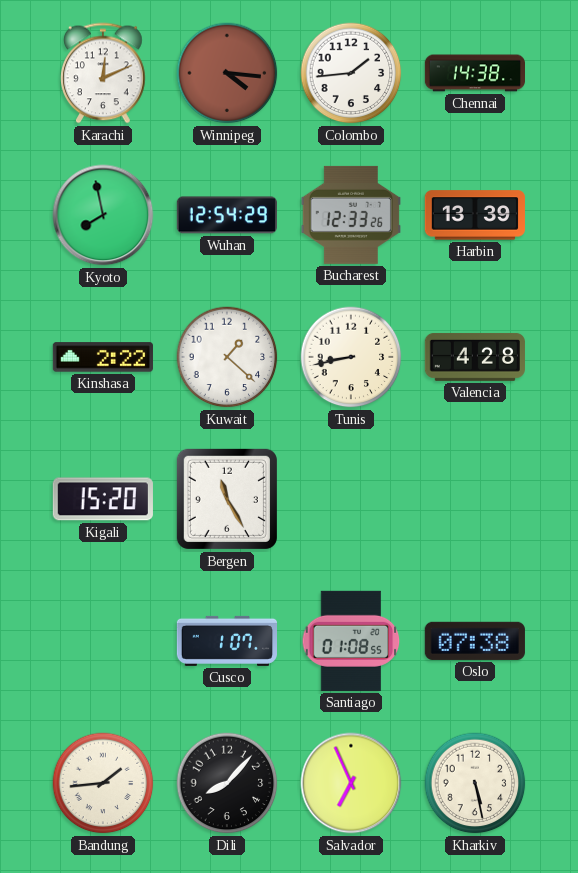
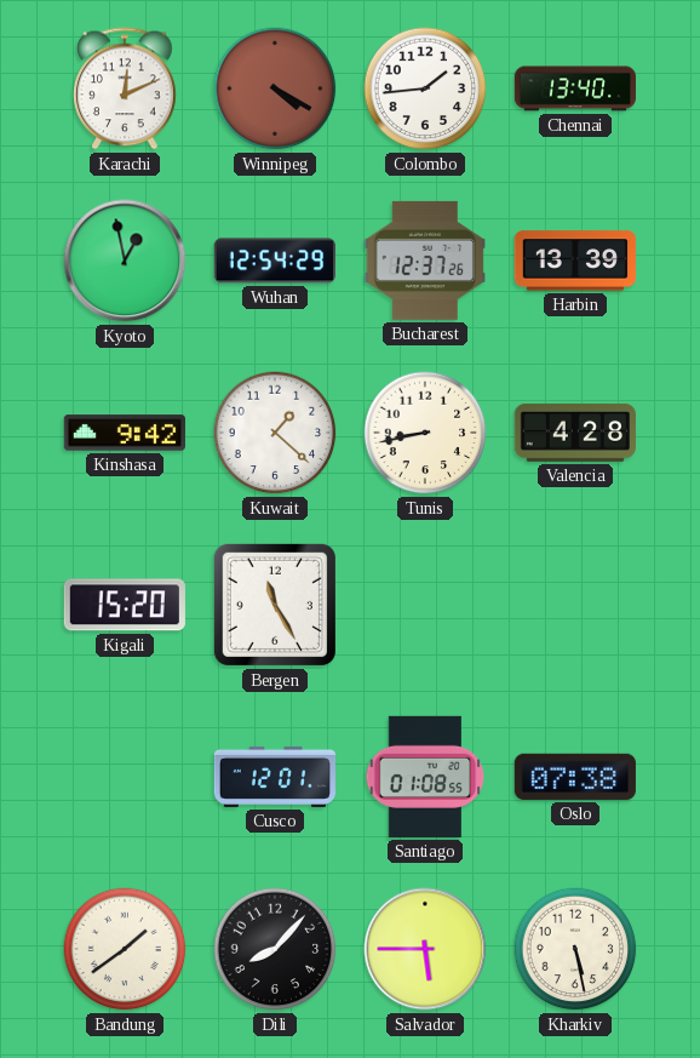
Winnipeg: 4:16 -> 4:20 (275, 88)
Chennai: 14:38 -> 13:40 (574, 88)
Kyoto: 7:58 -> 12:58 (125, 261)
Bucharest: 12:33 -> 12:37 (425, 261)
Kinshasa: 2:22 -> 9:42 (125, 433)
Cusco: 1:07 -> 12:01 (274, 777)
Bandung: 1:44 -> 1:39 (125, 949)
Salvador: 6:56 -> 5:45 (425, 949)
